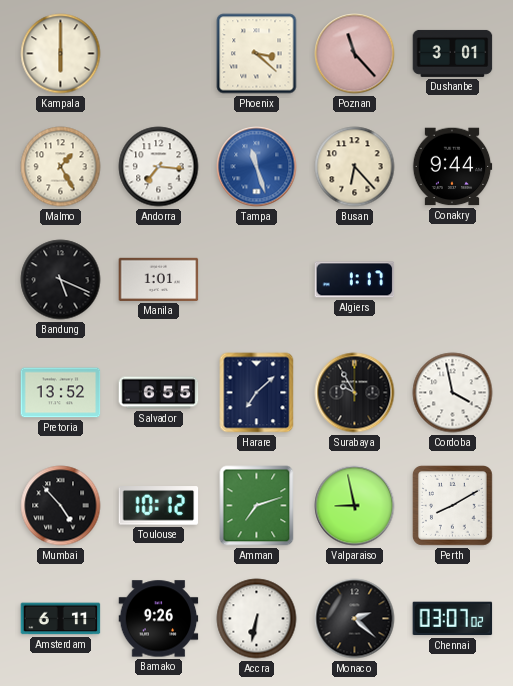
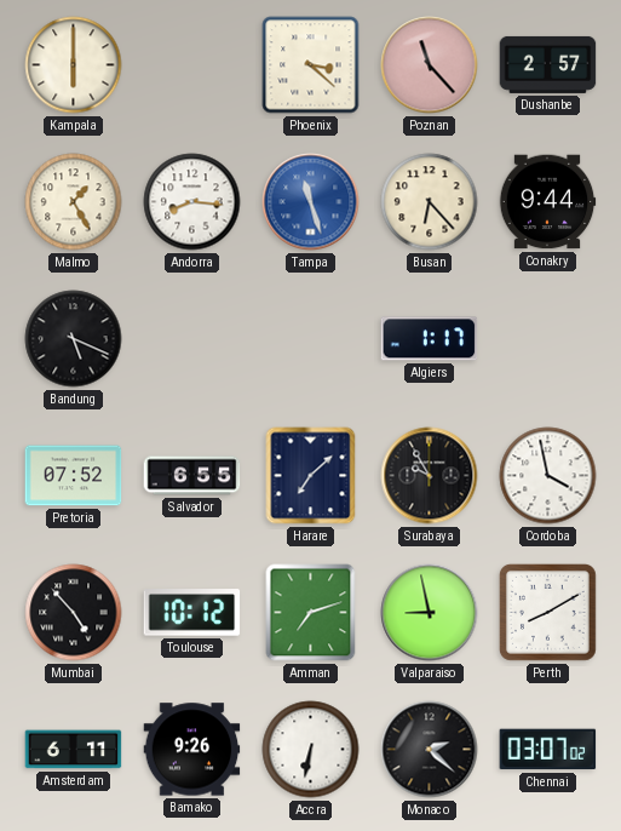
Dushanbe: 3:01 -> 2:57 (548, 64)
Andorra: 7:16 -> 8:16 (192, 202)
Manila: 1:01 -> none (159, 279)
Pretoria: 13:52 -> 07:52 (74, 476)
